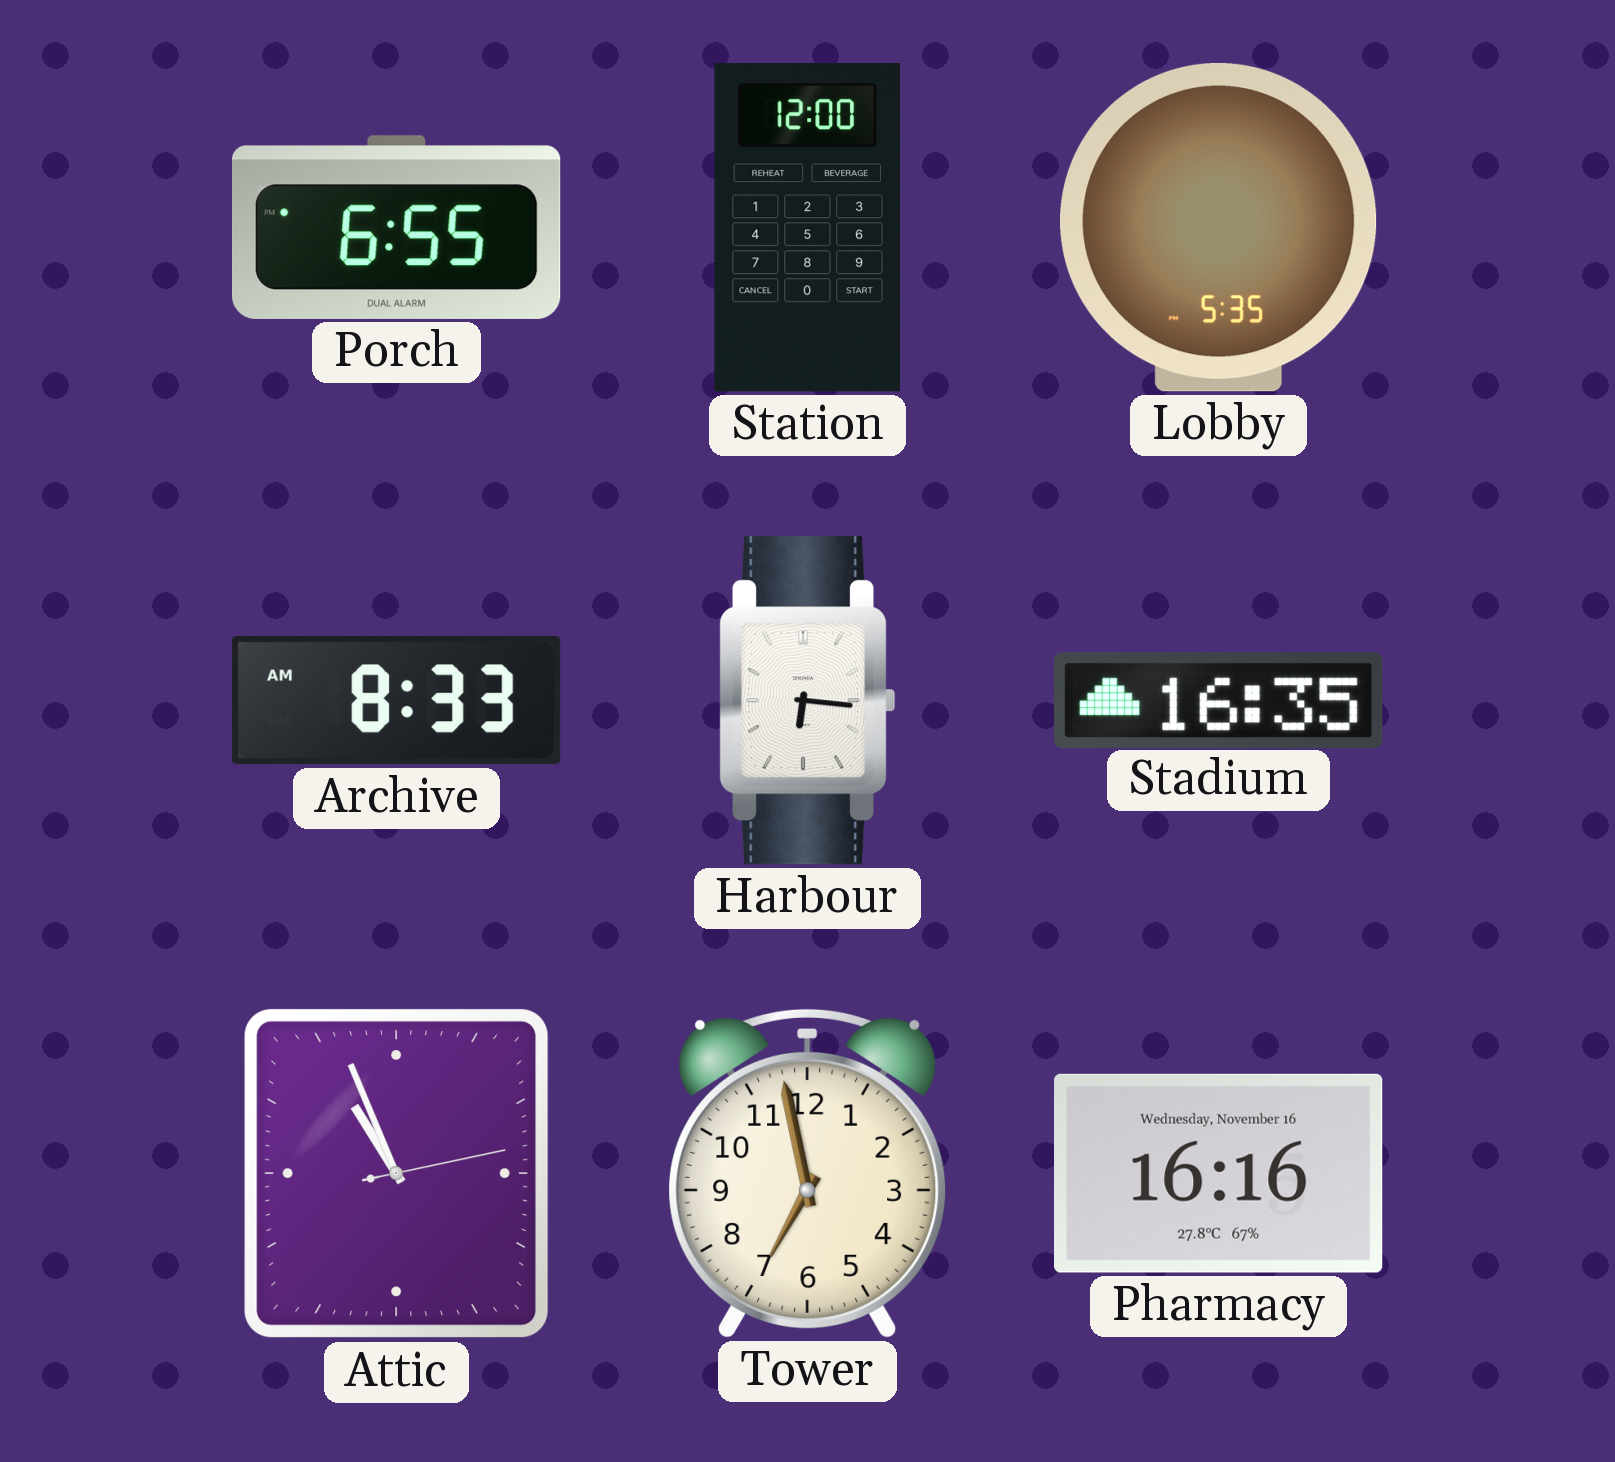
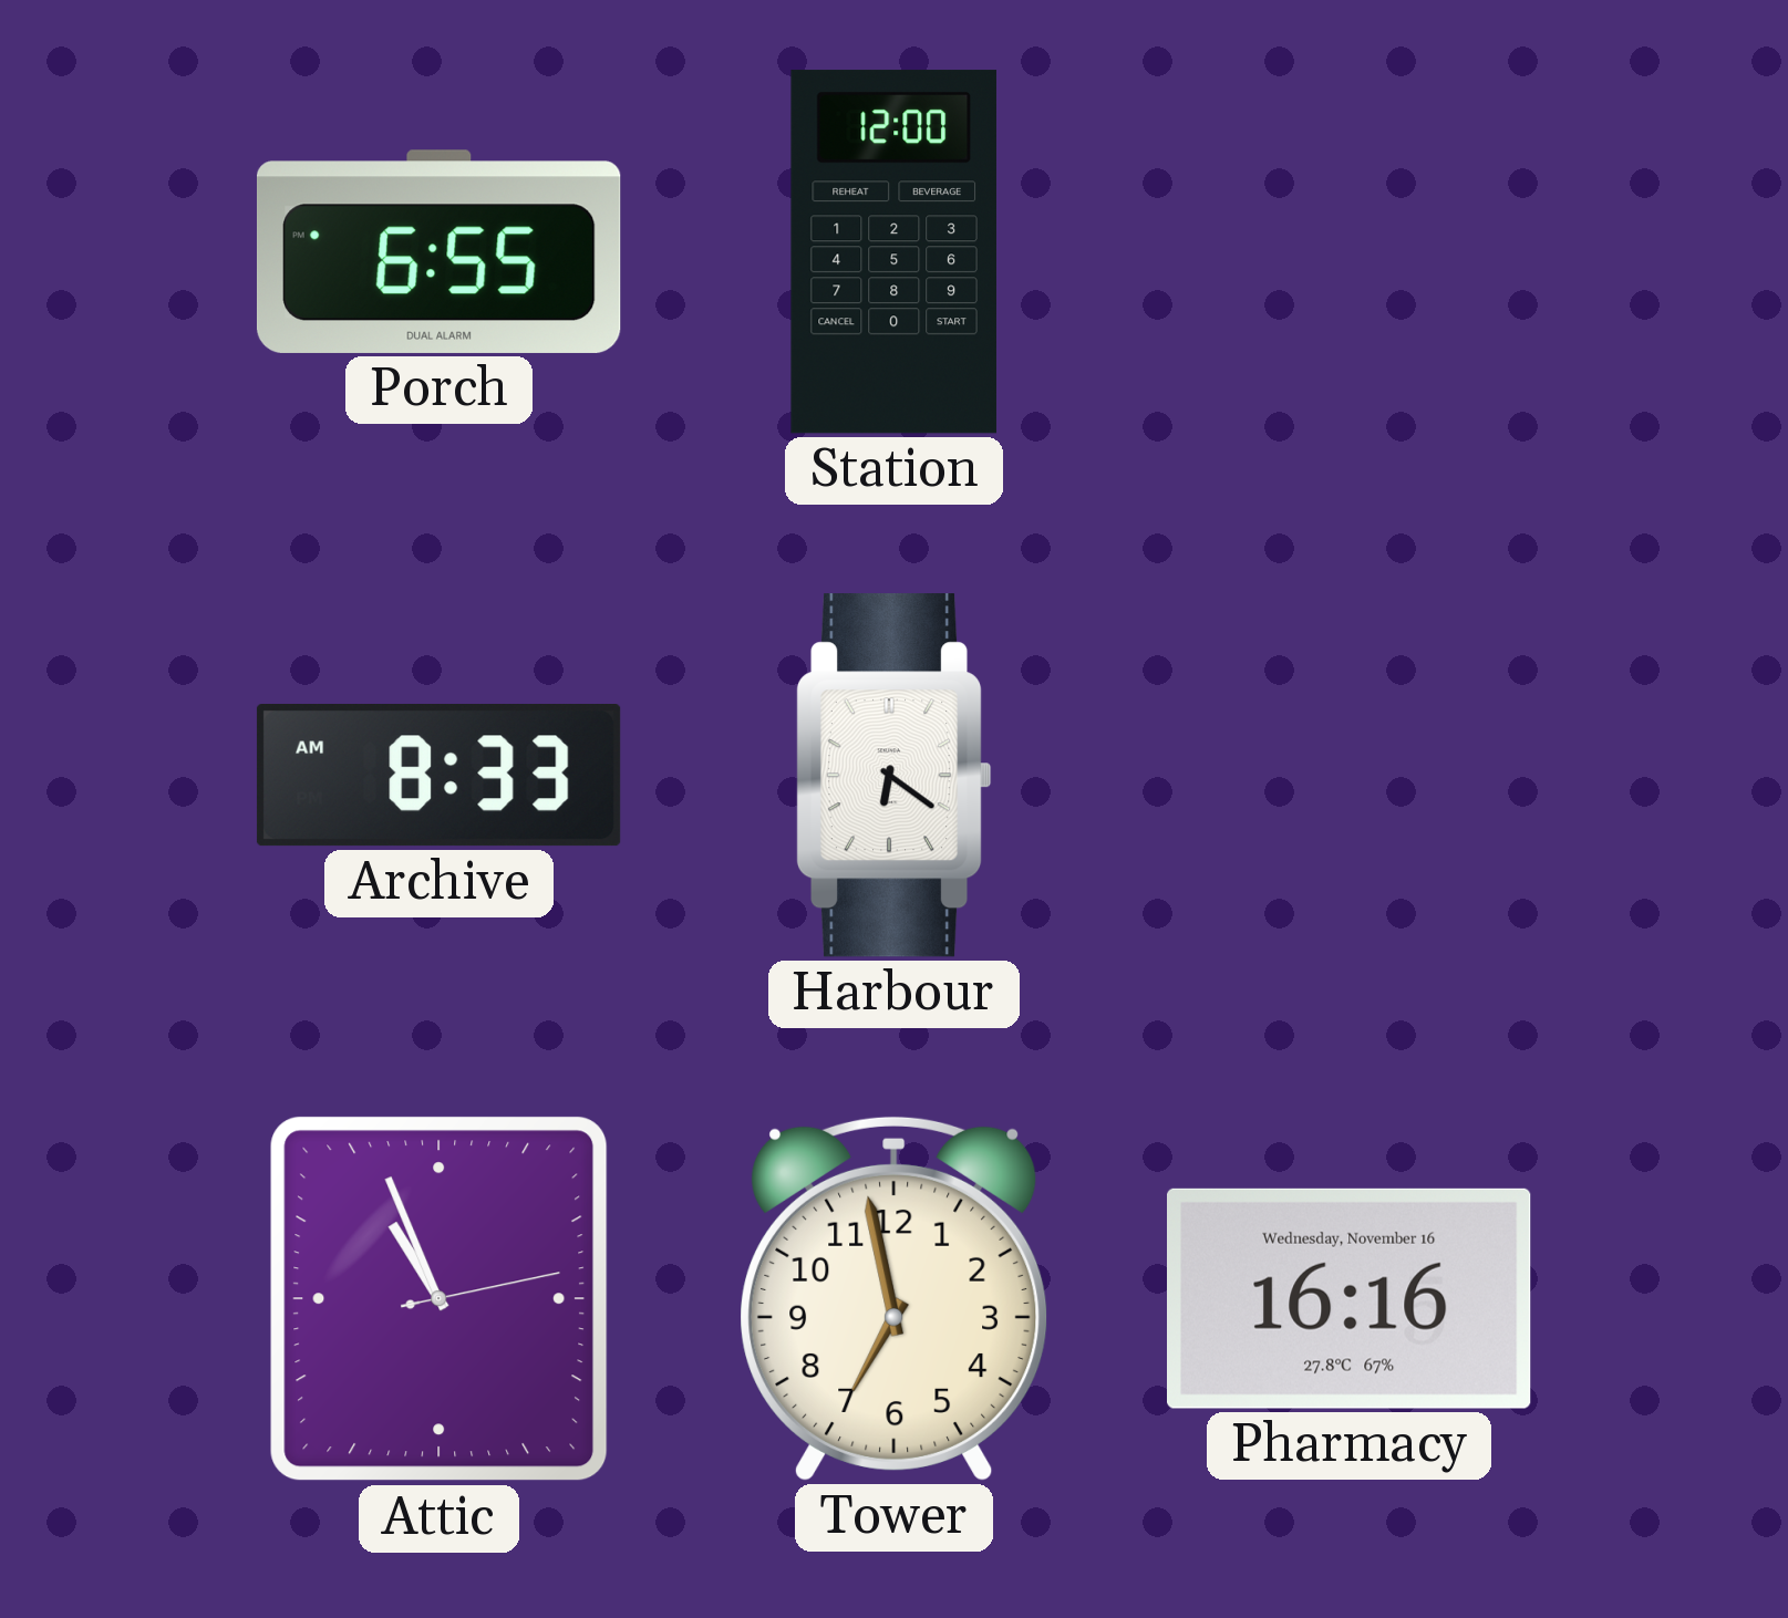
Lobby: 5:35 -> none (1219, 227)
Harbour: 6:16 -> 6:21 (893, 776)
Stadium: 16:35 -> none (1219, 700)
